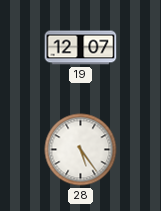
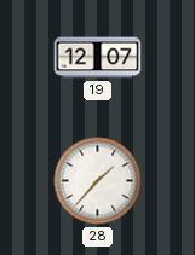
28: 5:24 -> 1:37 (98, 181)
